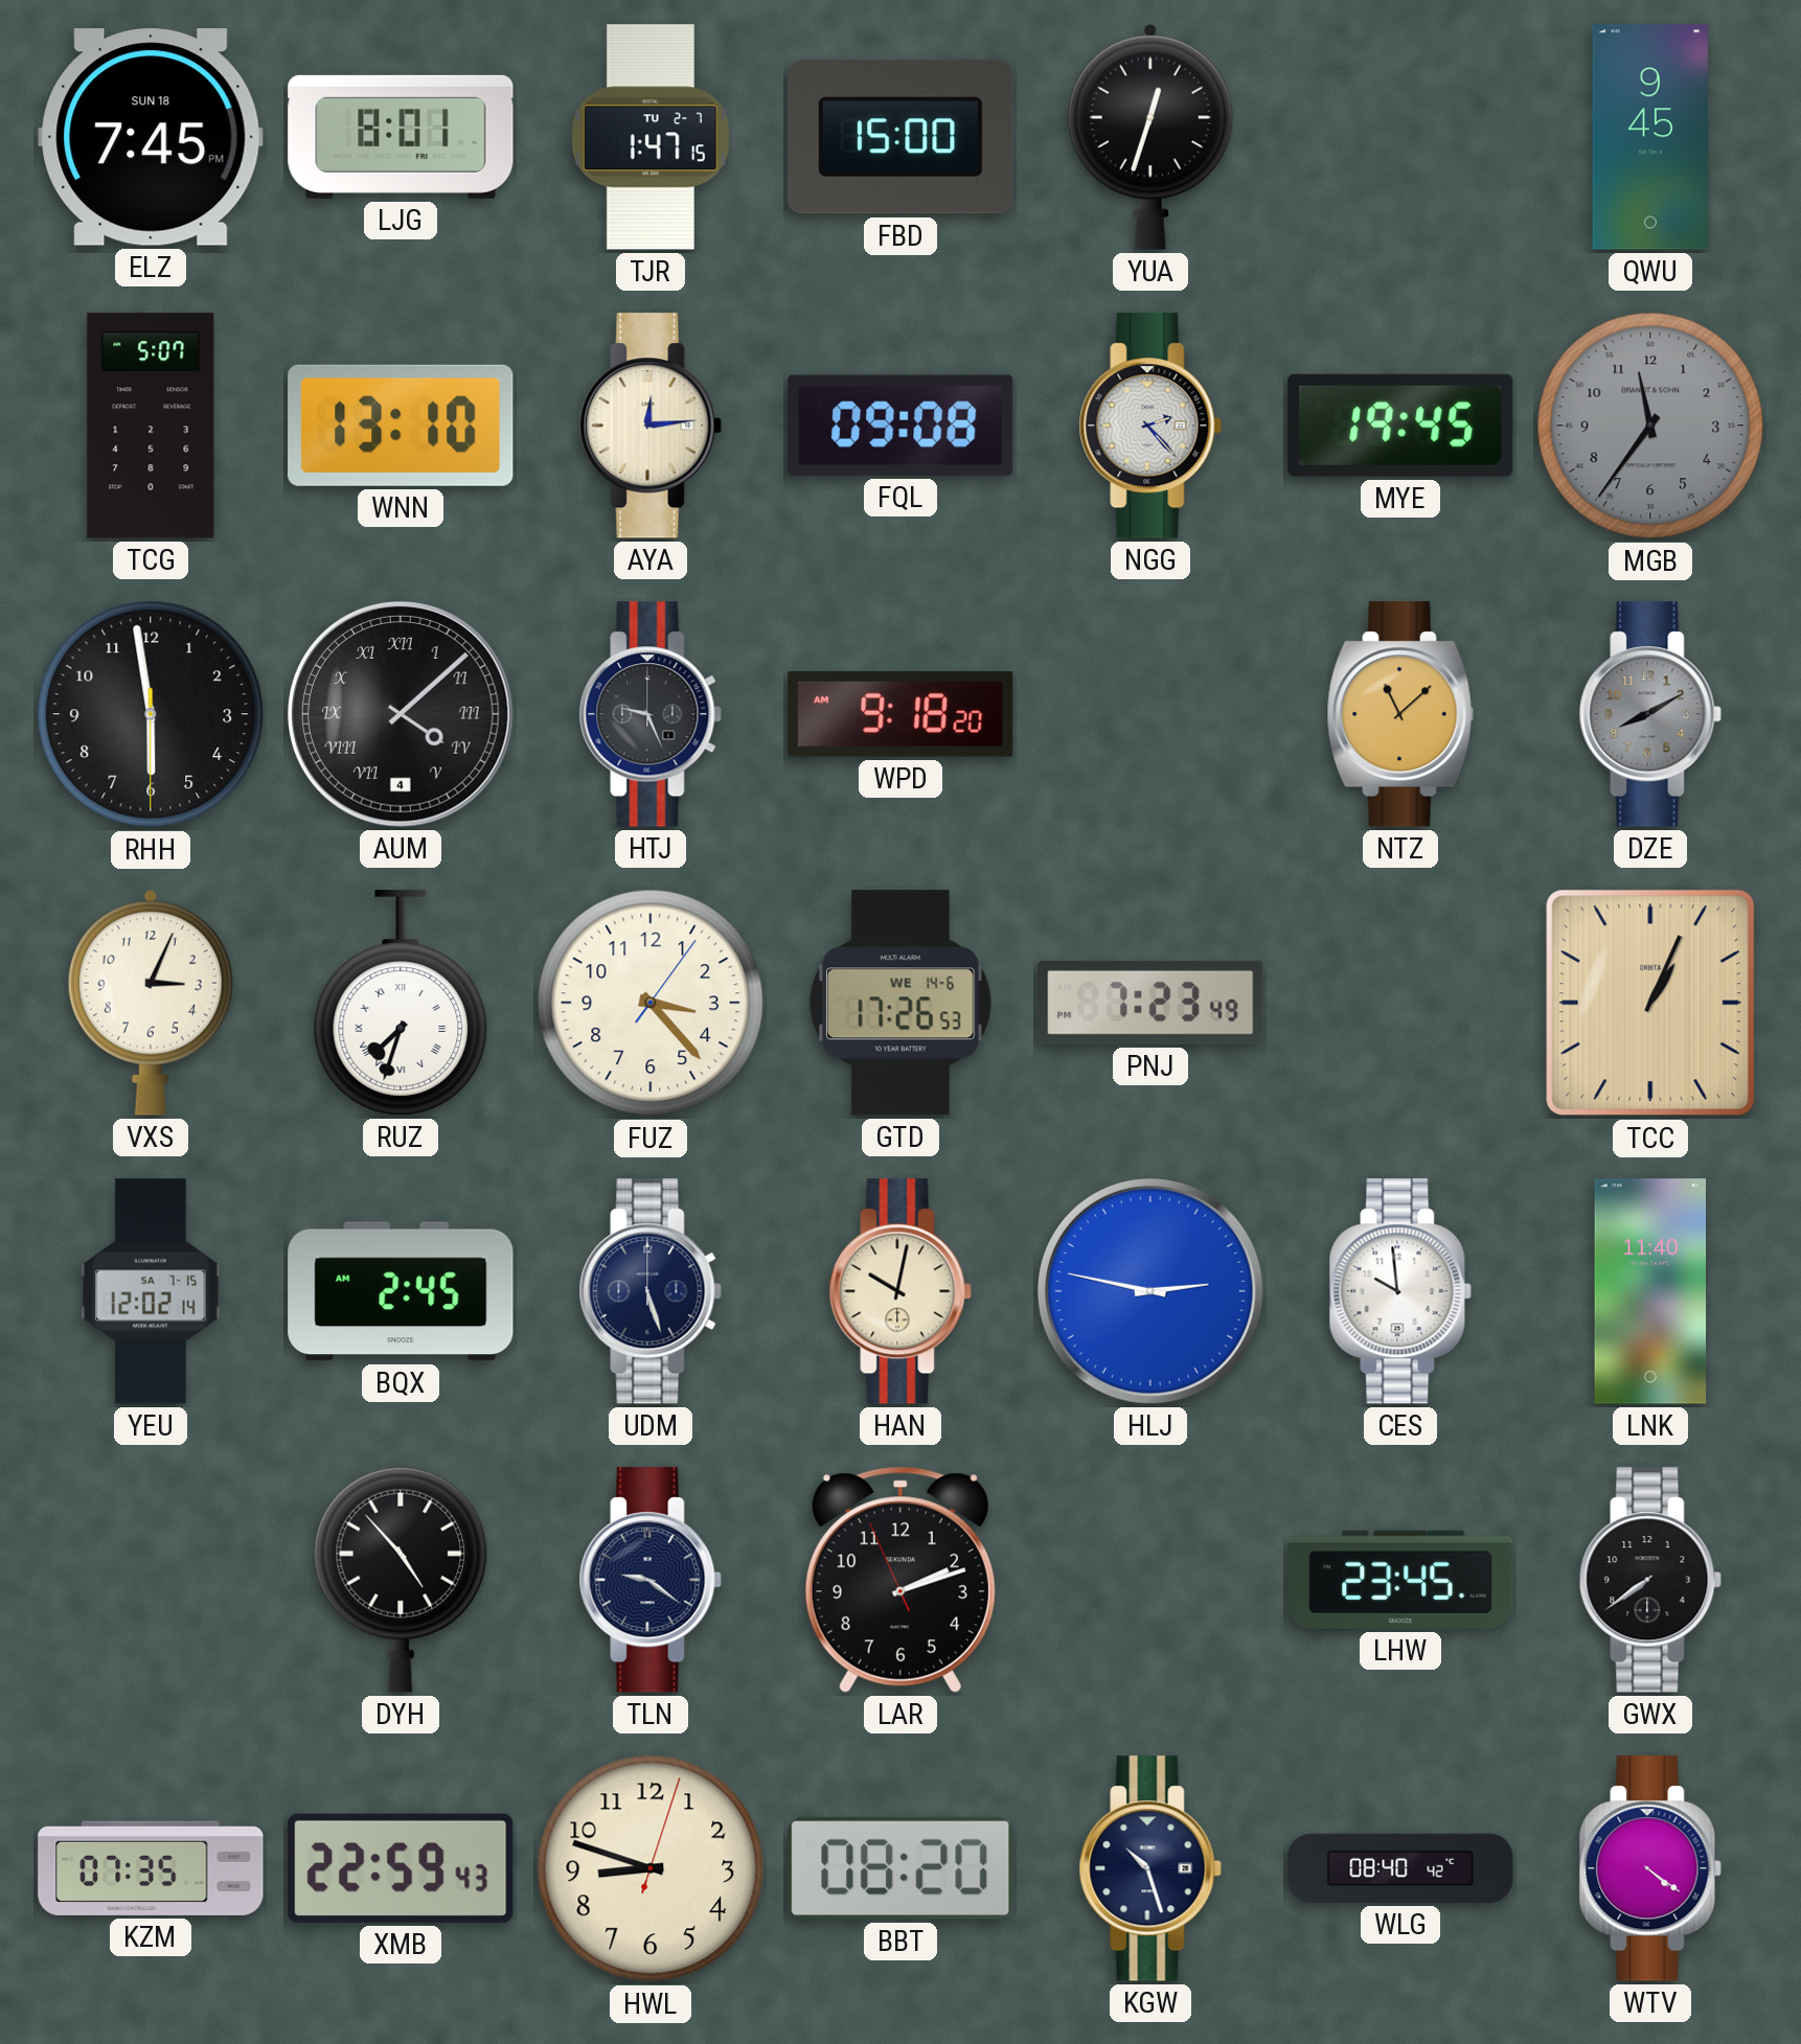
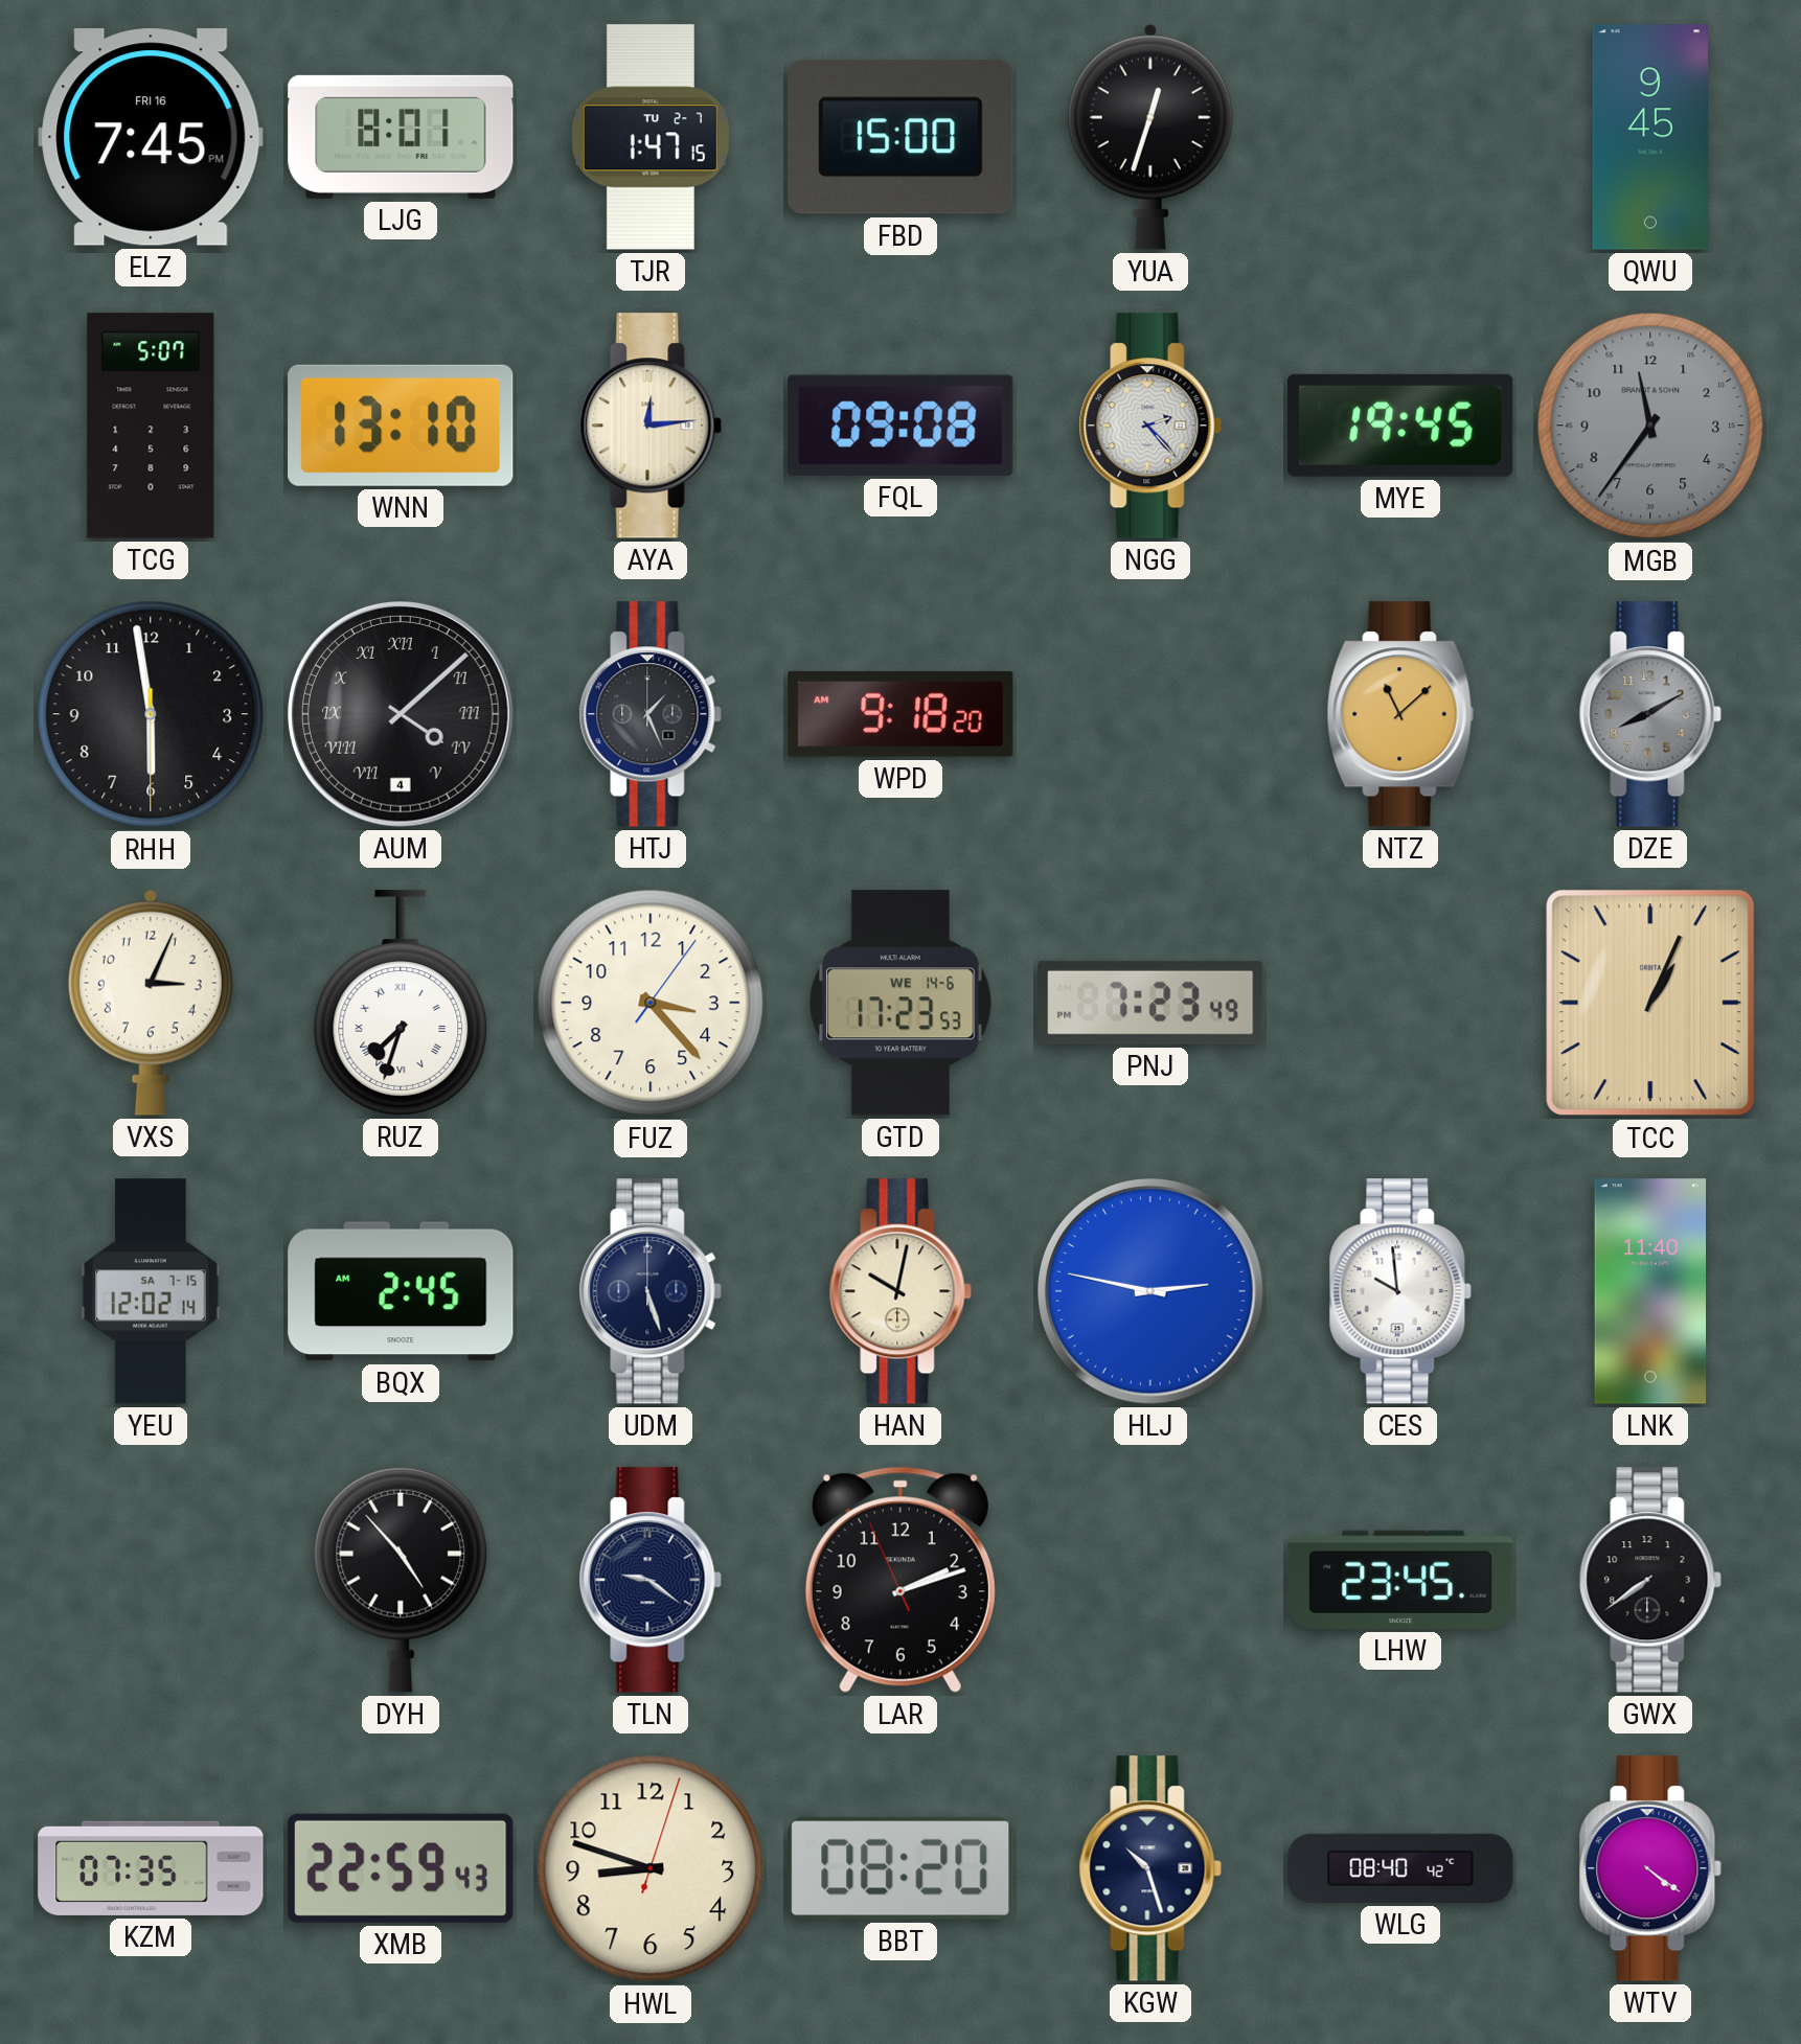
ELZ date: SUN 18 -> FRI 16 (151, 137)
HTJ: 9:26 -> 1:26 (651, 714)
GTD: 17:26 -> 17:23 (902, 1003)
